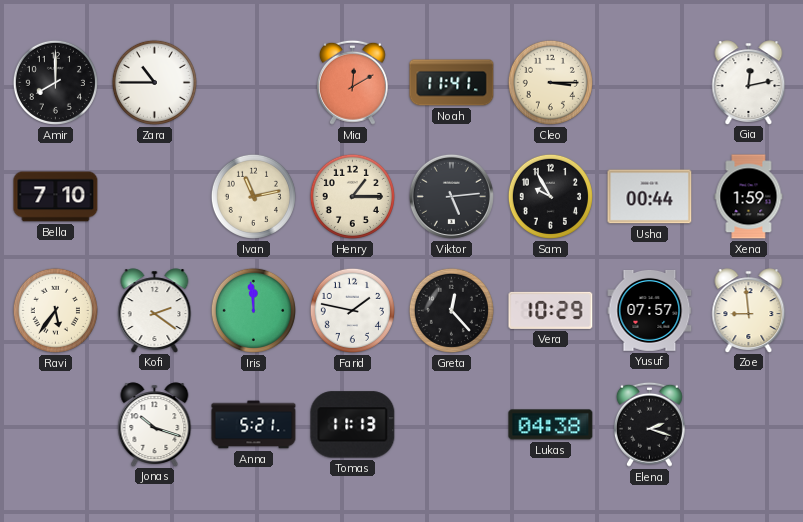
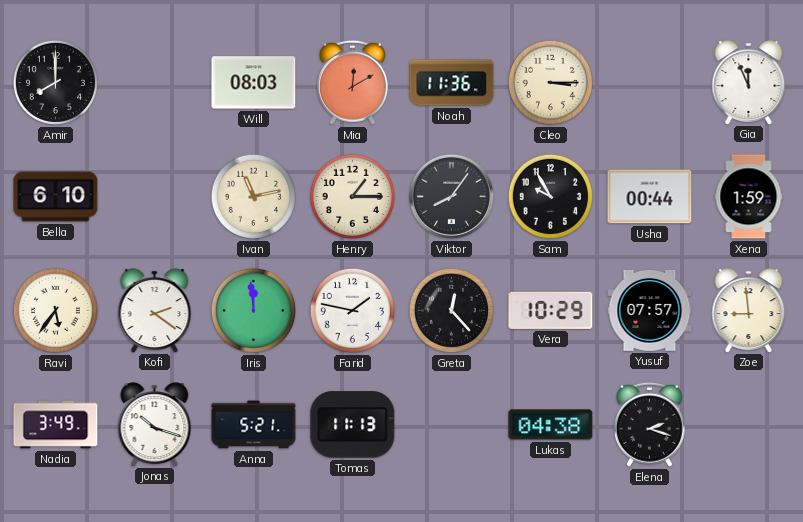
Zara: 10:45 -> none (154, 82)
Will: none -> 08:03 (254, 83)
Noah: 11:41 -> 11:36 (452, 83)
Gia: 12:13 -> 11:56 (749, 82)
Bella: 7:10 -> 6:10 (56, 197)
Viktor: 5:14 -> 8:06 (451, 196)
Nadia: none -> 3:49 (56, 425)
